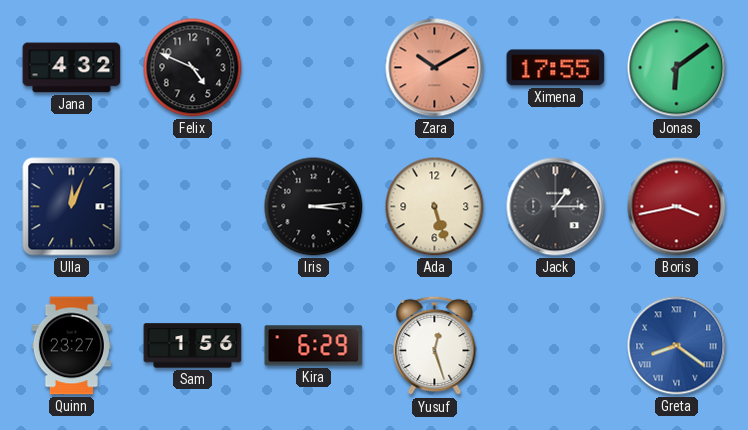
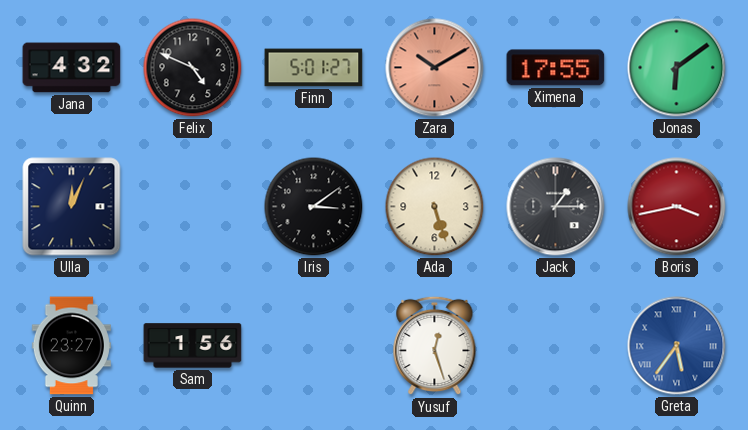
Finn: none -> 5:01 (314, 68)
Iris: 3:14 -> 3:09 (314, 207)
Kira: 6:29 -> none (314, 346)
Greta: 8:21 -> 5:36 (677, 346)
